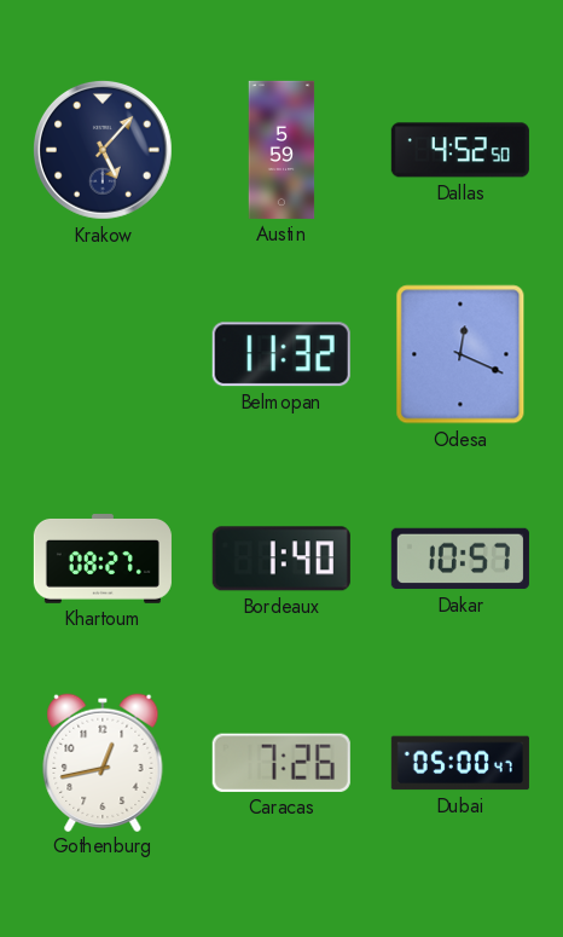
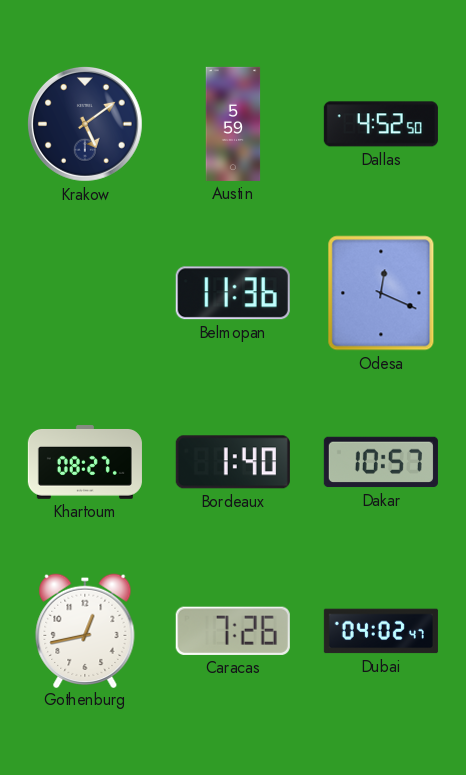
Krakow: 5:07 -> 5:09 (86, 125)
Belmopan: 11:32 -> 11:36 (233, 293)
Dubai: 05:00 -> 04:02 (381, 631)
